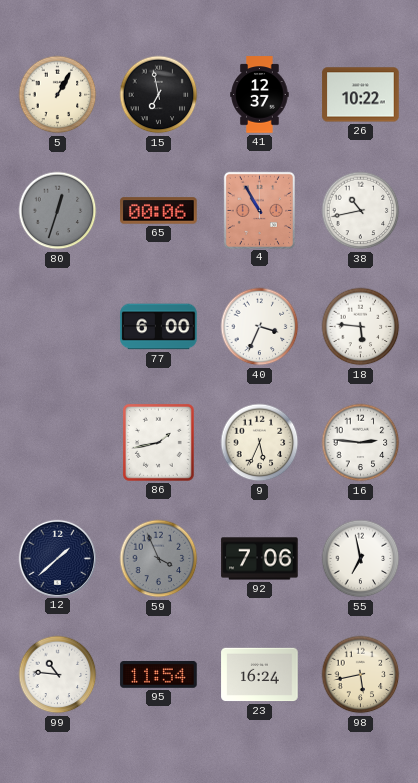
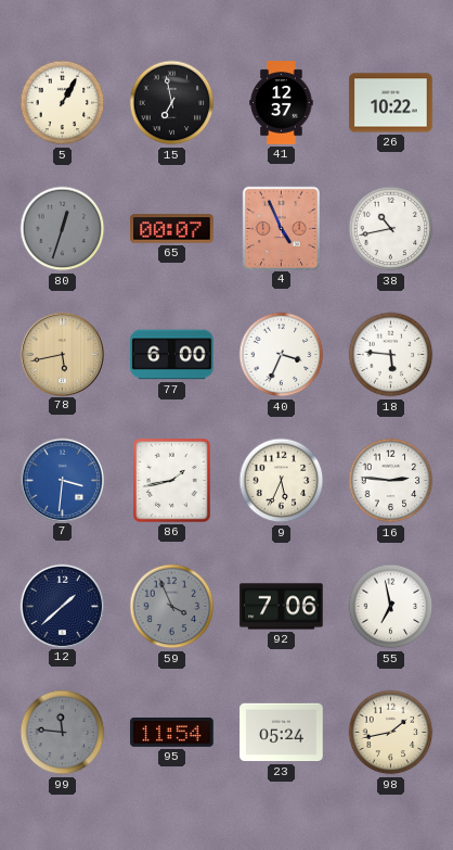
65: 00:06 -> 00:07 (172, 229)
4: 10:55 -> 4:56 (281, 228)
78: none -> 5:43 (62, 354)
7: none -> 3:31 (62, 480)
99: 10:46 -> 11:46 (63, 733)
99 dial: white -> grey (63, 733)
23: 16:24 -> 05:24 (282, 733)
98: 5:43 -> 1:43 (391, 733)
